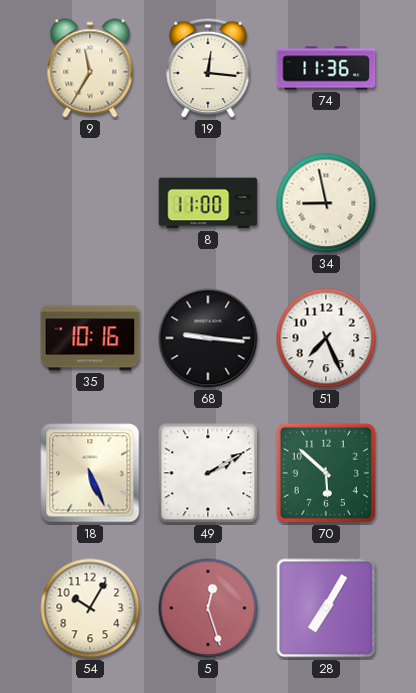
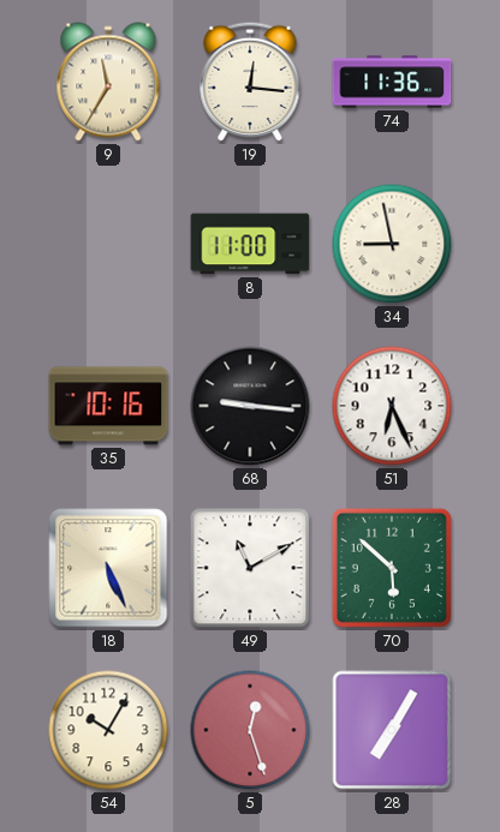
51: 7:26 -> 6:26 (392, 406)
49: 2:10 -> 11:10 (250, 568)
